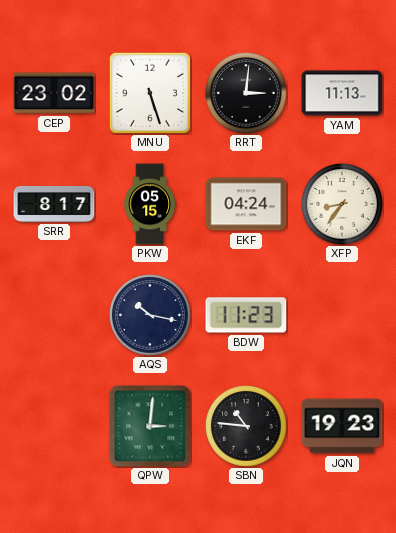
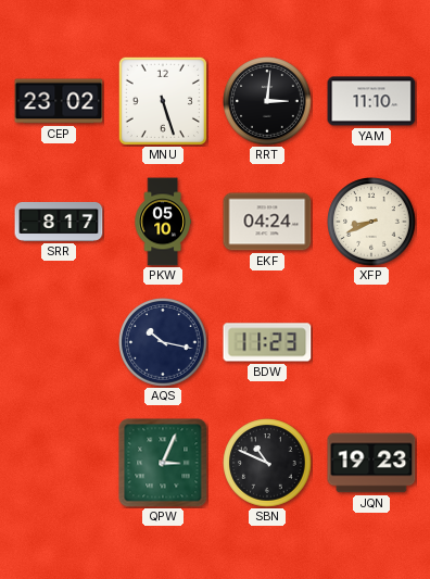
YAM: 11:13 -> 11:10 (371, 101)
PKW: 05:15 -> 05:10 (163, 222)
XFP: 8:36 -> 8:41 (371, 222)
QPW: 3:01 -> 3:04 (163, 463)
SBN: 10:46 -> 10:49 (267, 463)
